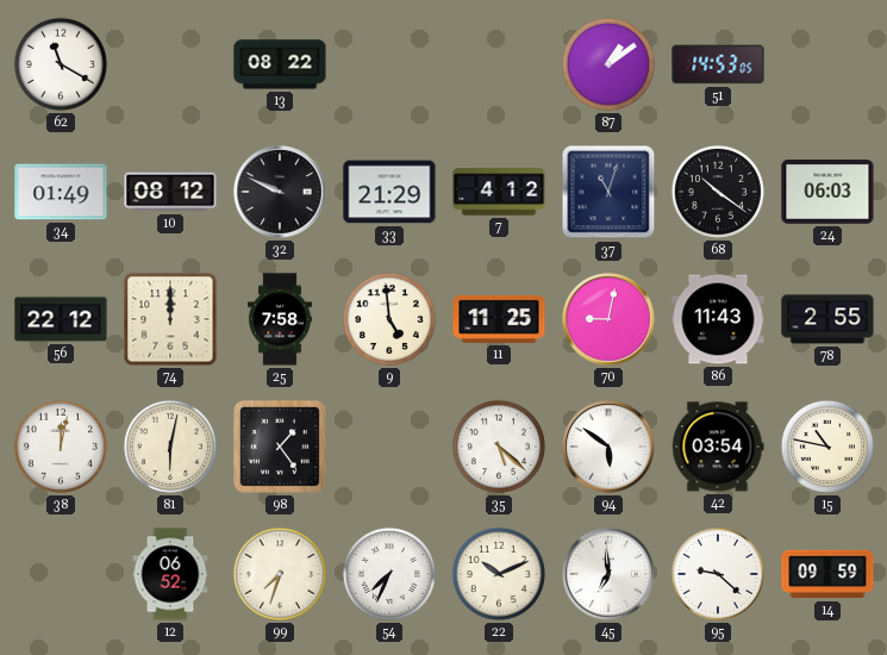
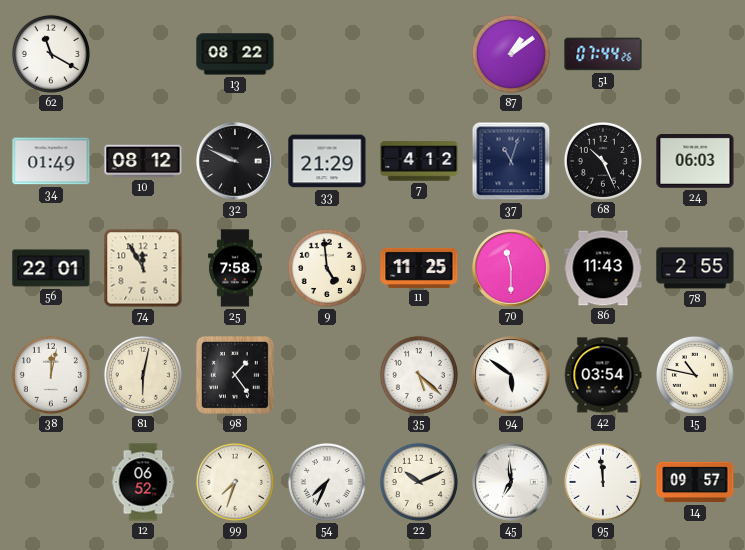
51: 14:53 -> 07:44 (603, 54)
68: 10:21 -> 10:26 (603, 161)
56: 22:12 -> 22:01 (51, 268)
74: 12:00 -> 11:55 (143, 268)
70: 9:02 -> 11:30 (511, 268)
95: 9:22 -> 11:59 (603, 482)
14: 09:59 -> 09:57 (695, 482)
